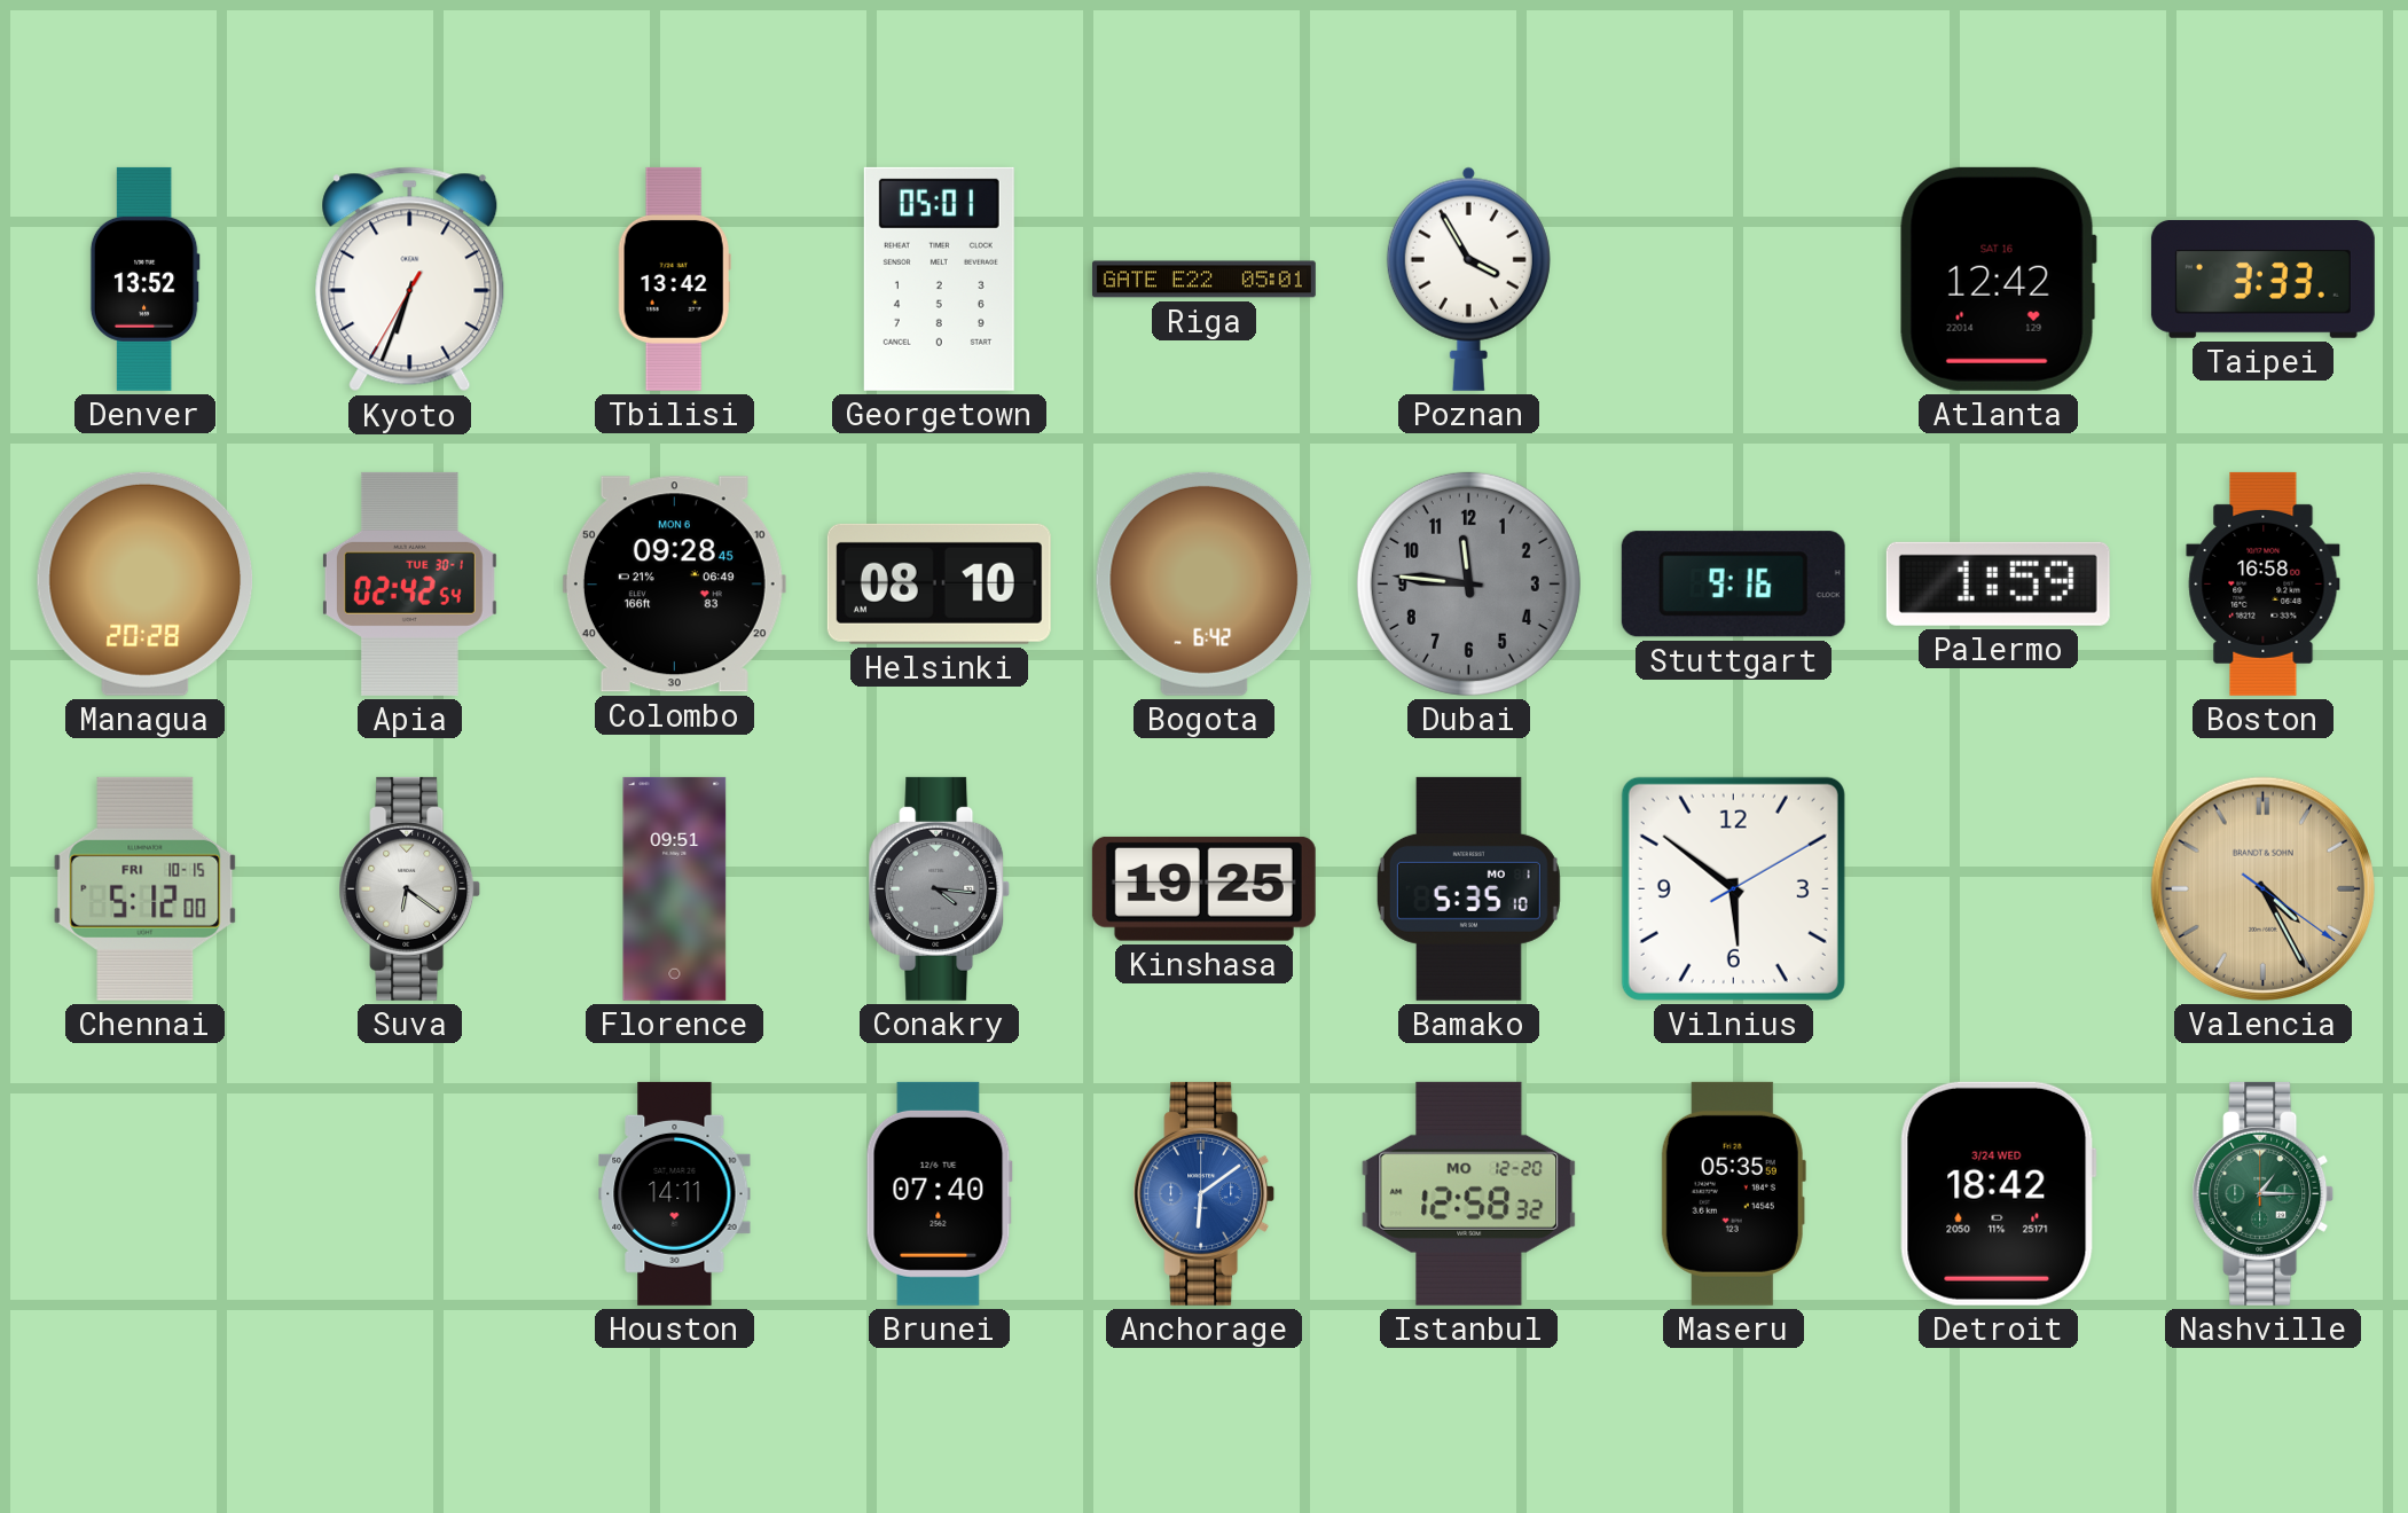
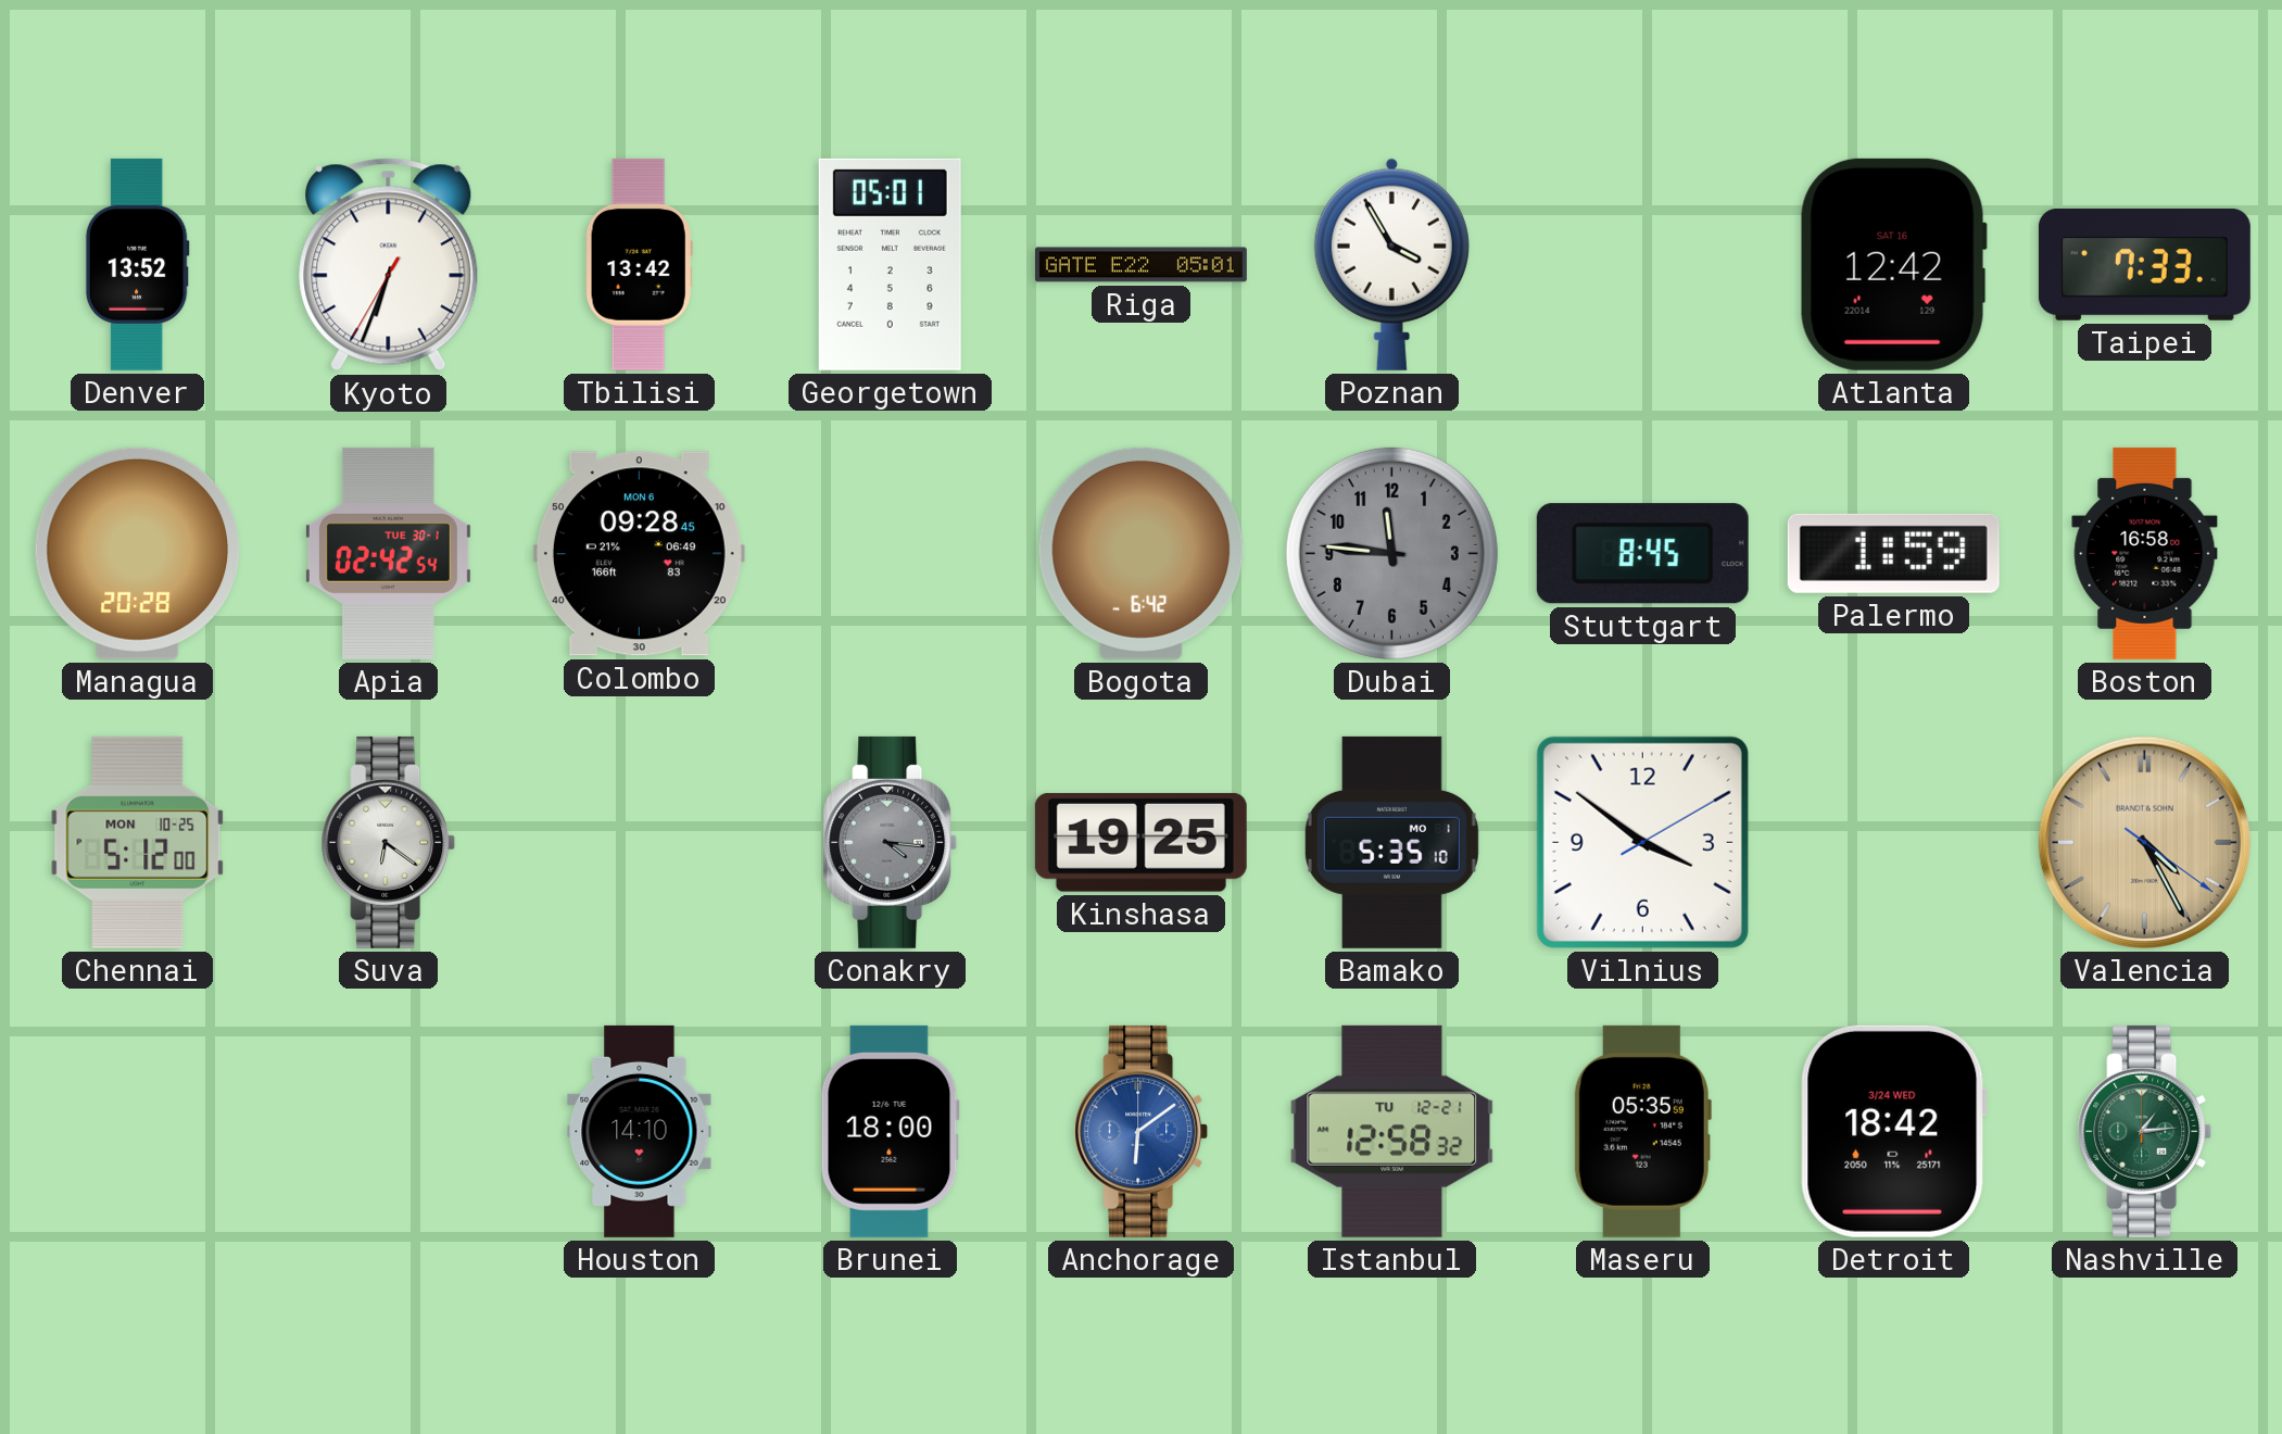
Taipei: 3:33 -> 7:33 (2144, 264)
Helsinki: 08:10 -> none (939, 583)
Stuttgart: 9:16 -> 8:45 (1642, 554)
Chennai date: FRI 10-15 -> MON 10-25 (138, 842)
Florence: 09:51 -> none (675, 888)
Vilnius: 5:51 -> 3:51 (1642, 842)
Houston: 14:11 -> 14:10 (640, 1131)
Brunei: 07:40 -> 18:00 (890, 1131)
Istanbul date: MO 12-20 -> TU 12-21 (1392, 1131)
Nashville: 1:15 -> 1:14 (2145, 1131)
